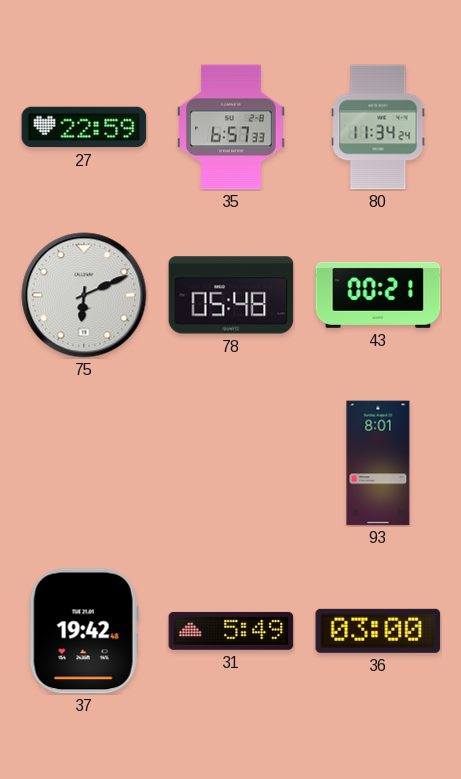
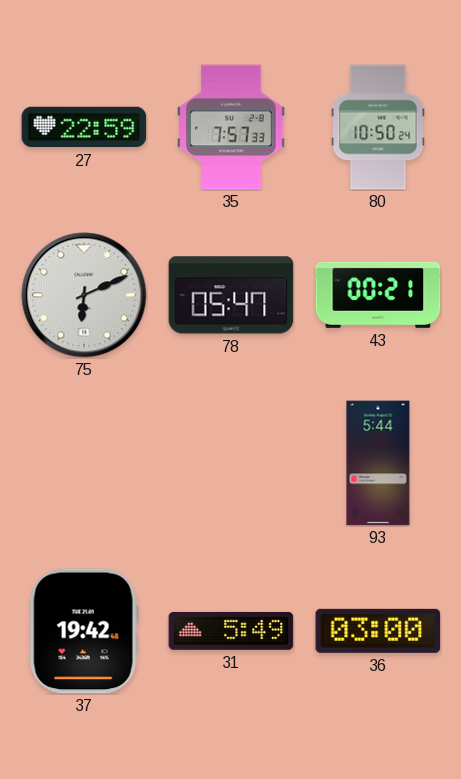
35: 6:57 -> 7:57 (231, 127)
80: 11:34 -> 10:50 (378, 127)
78: 05:48 -> 05:47 (231, 295)
93: 8:01 -> 5:44 (378, 463)
